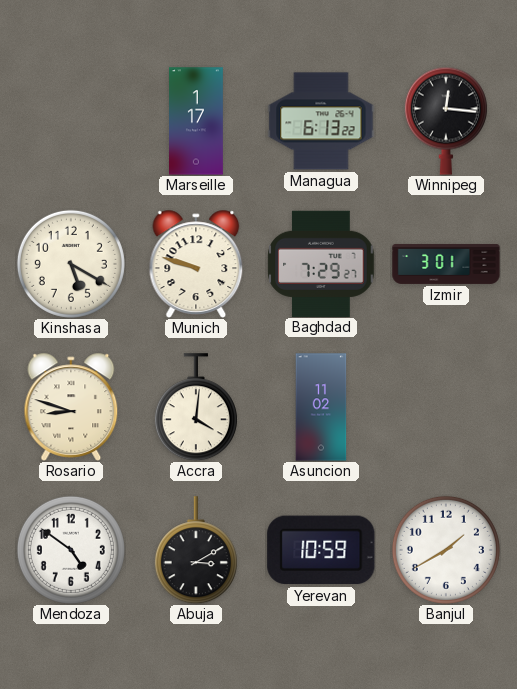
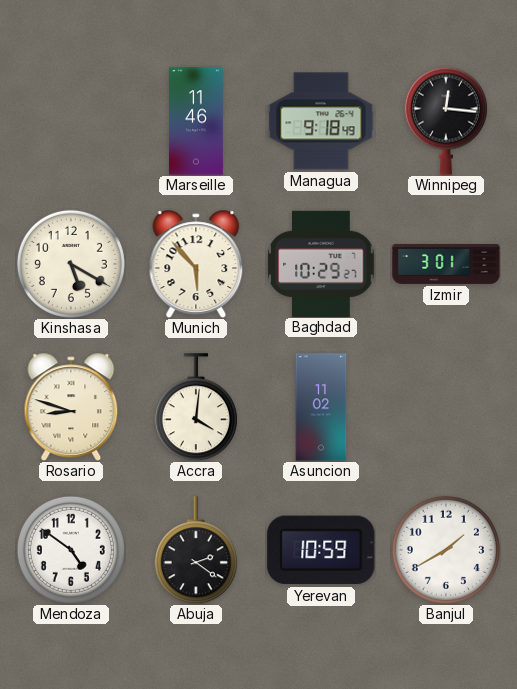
Marseille: 1:17 -> 11:46 (197, 121)
Managua: 6:13 -> 9:18 (321, 121)
Munich: 9:48 -> 5:53 (196, 264)
Baghdad: 7:29 -> 10:29 (321, 263)
Abuja: 3:10 -> 2:21 (196, 550)
